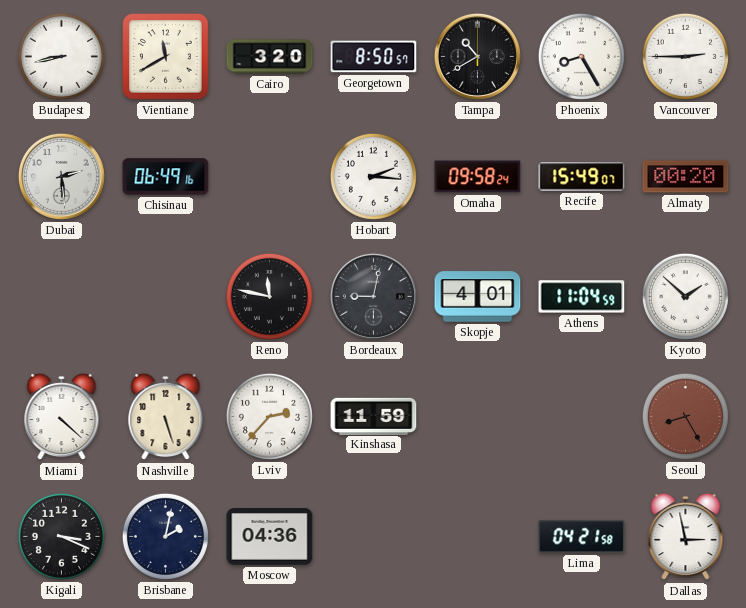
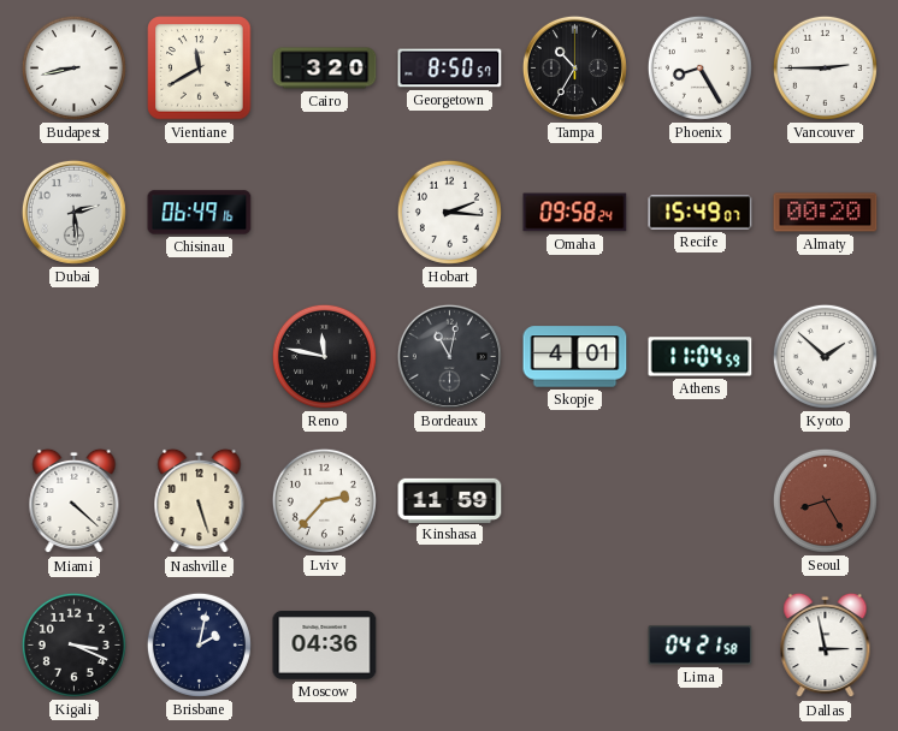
Tampa: 10:40 -> 10:35 (574, 67)
Bordeaux: 9:02 -> 11:02 (449, 356)
